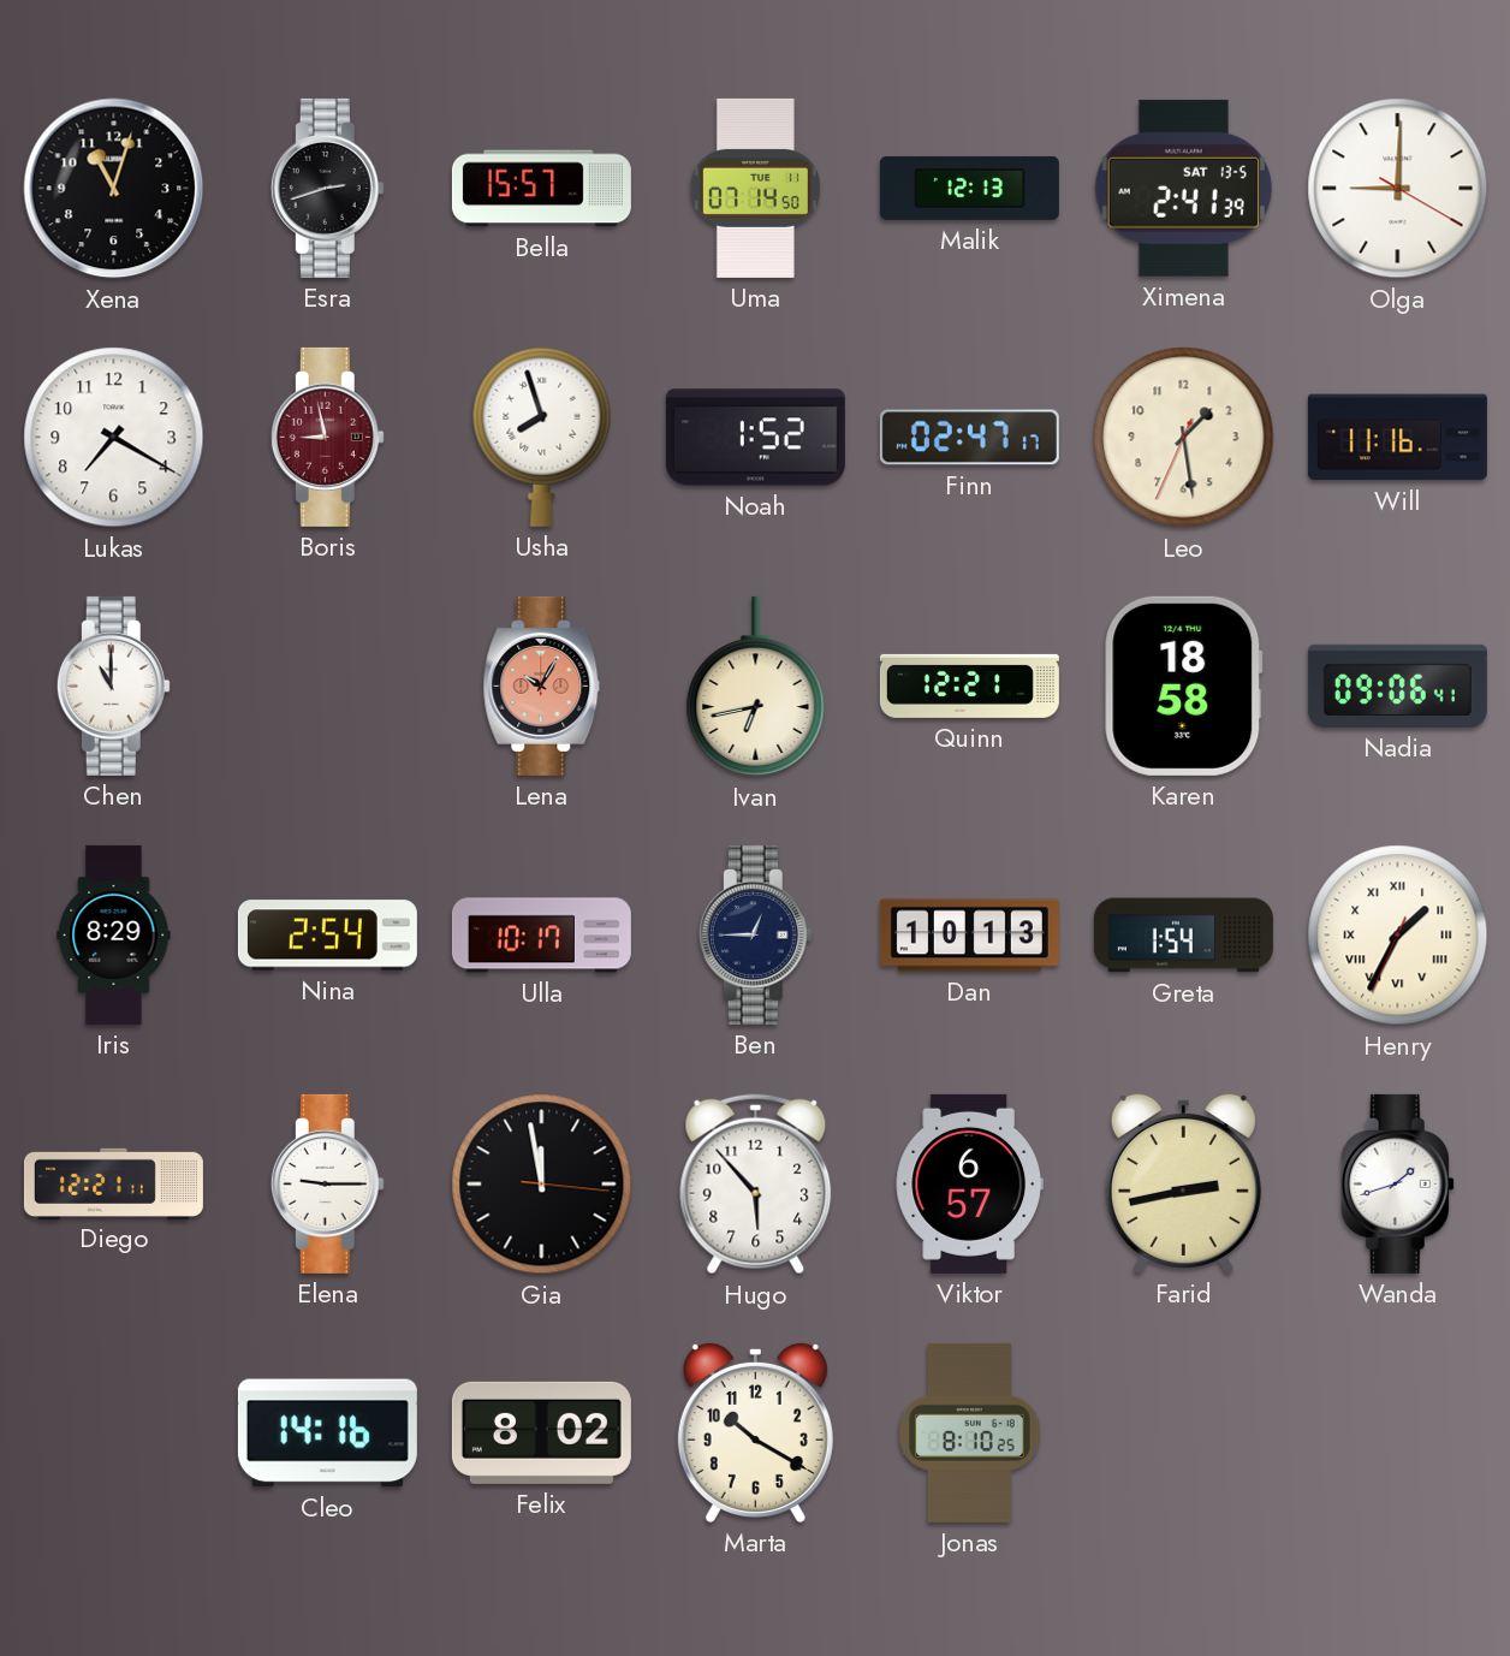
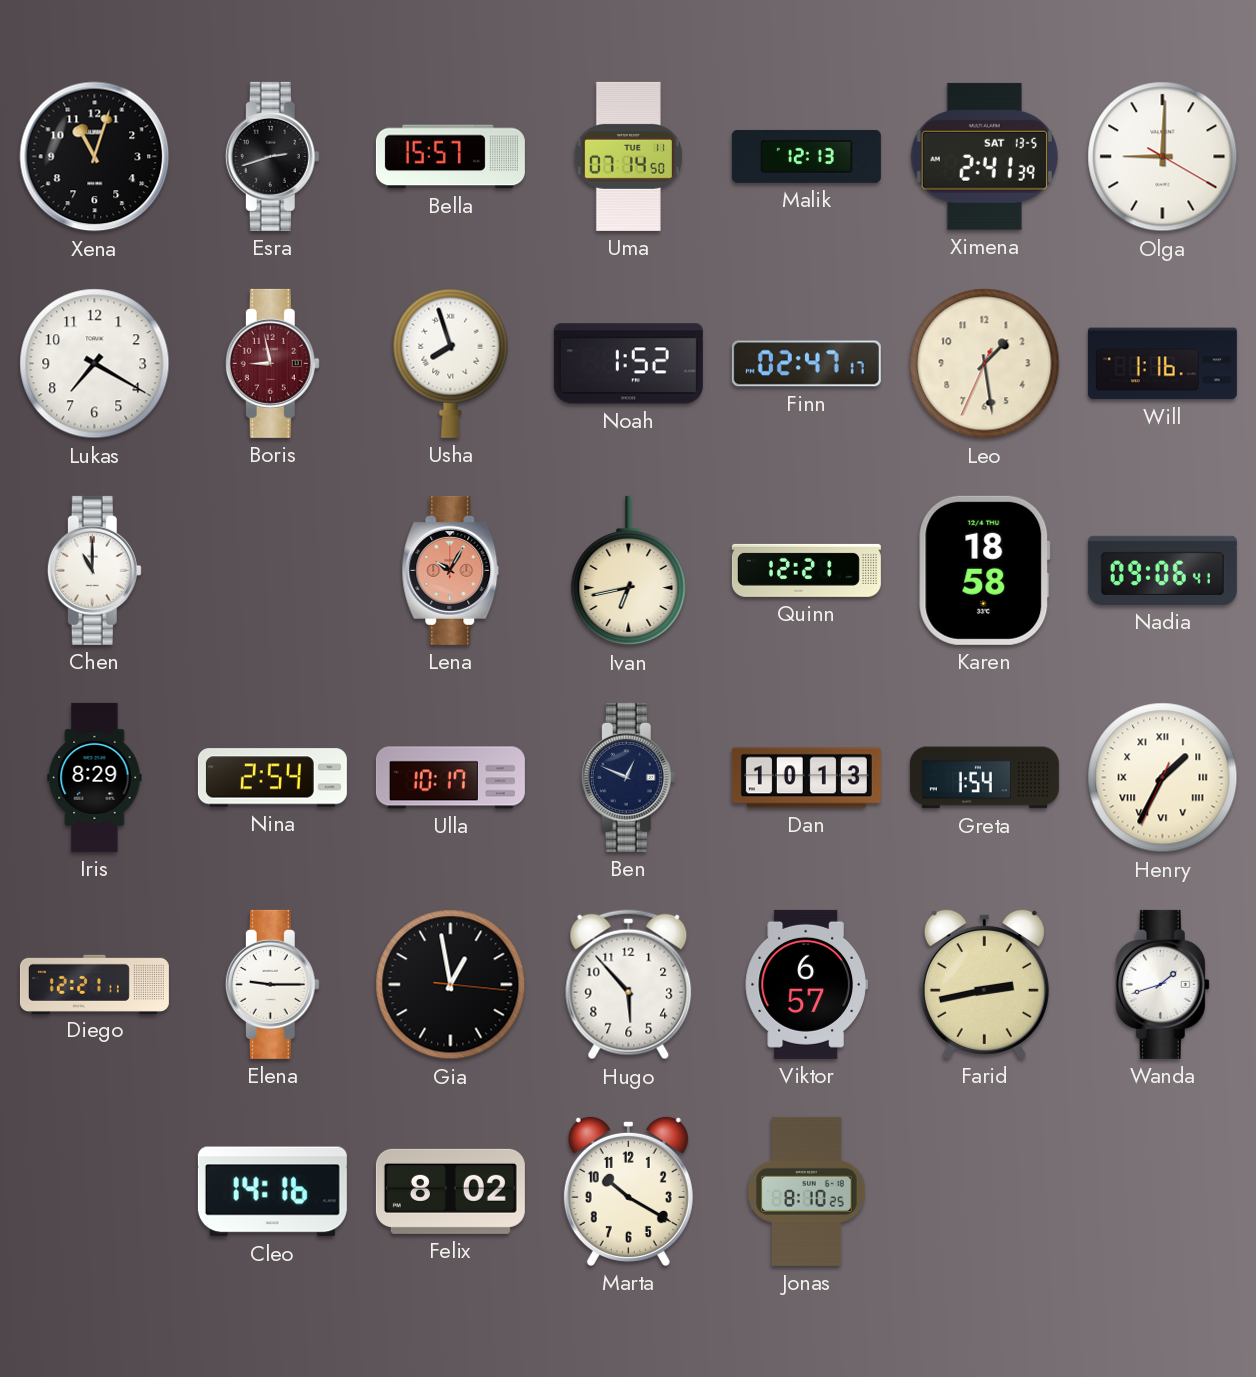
Will: 11:16 -> 1:16 (1162, 364)
Ben: 12:45 -> 12:49 (628, 777)
Gia: 11:58 -> 12:58 (451, 985)
